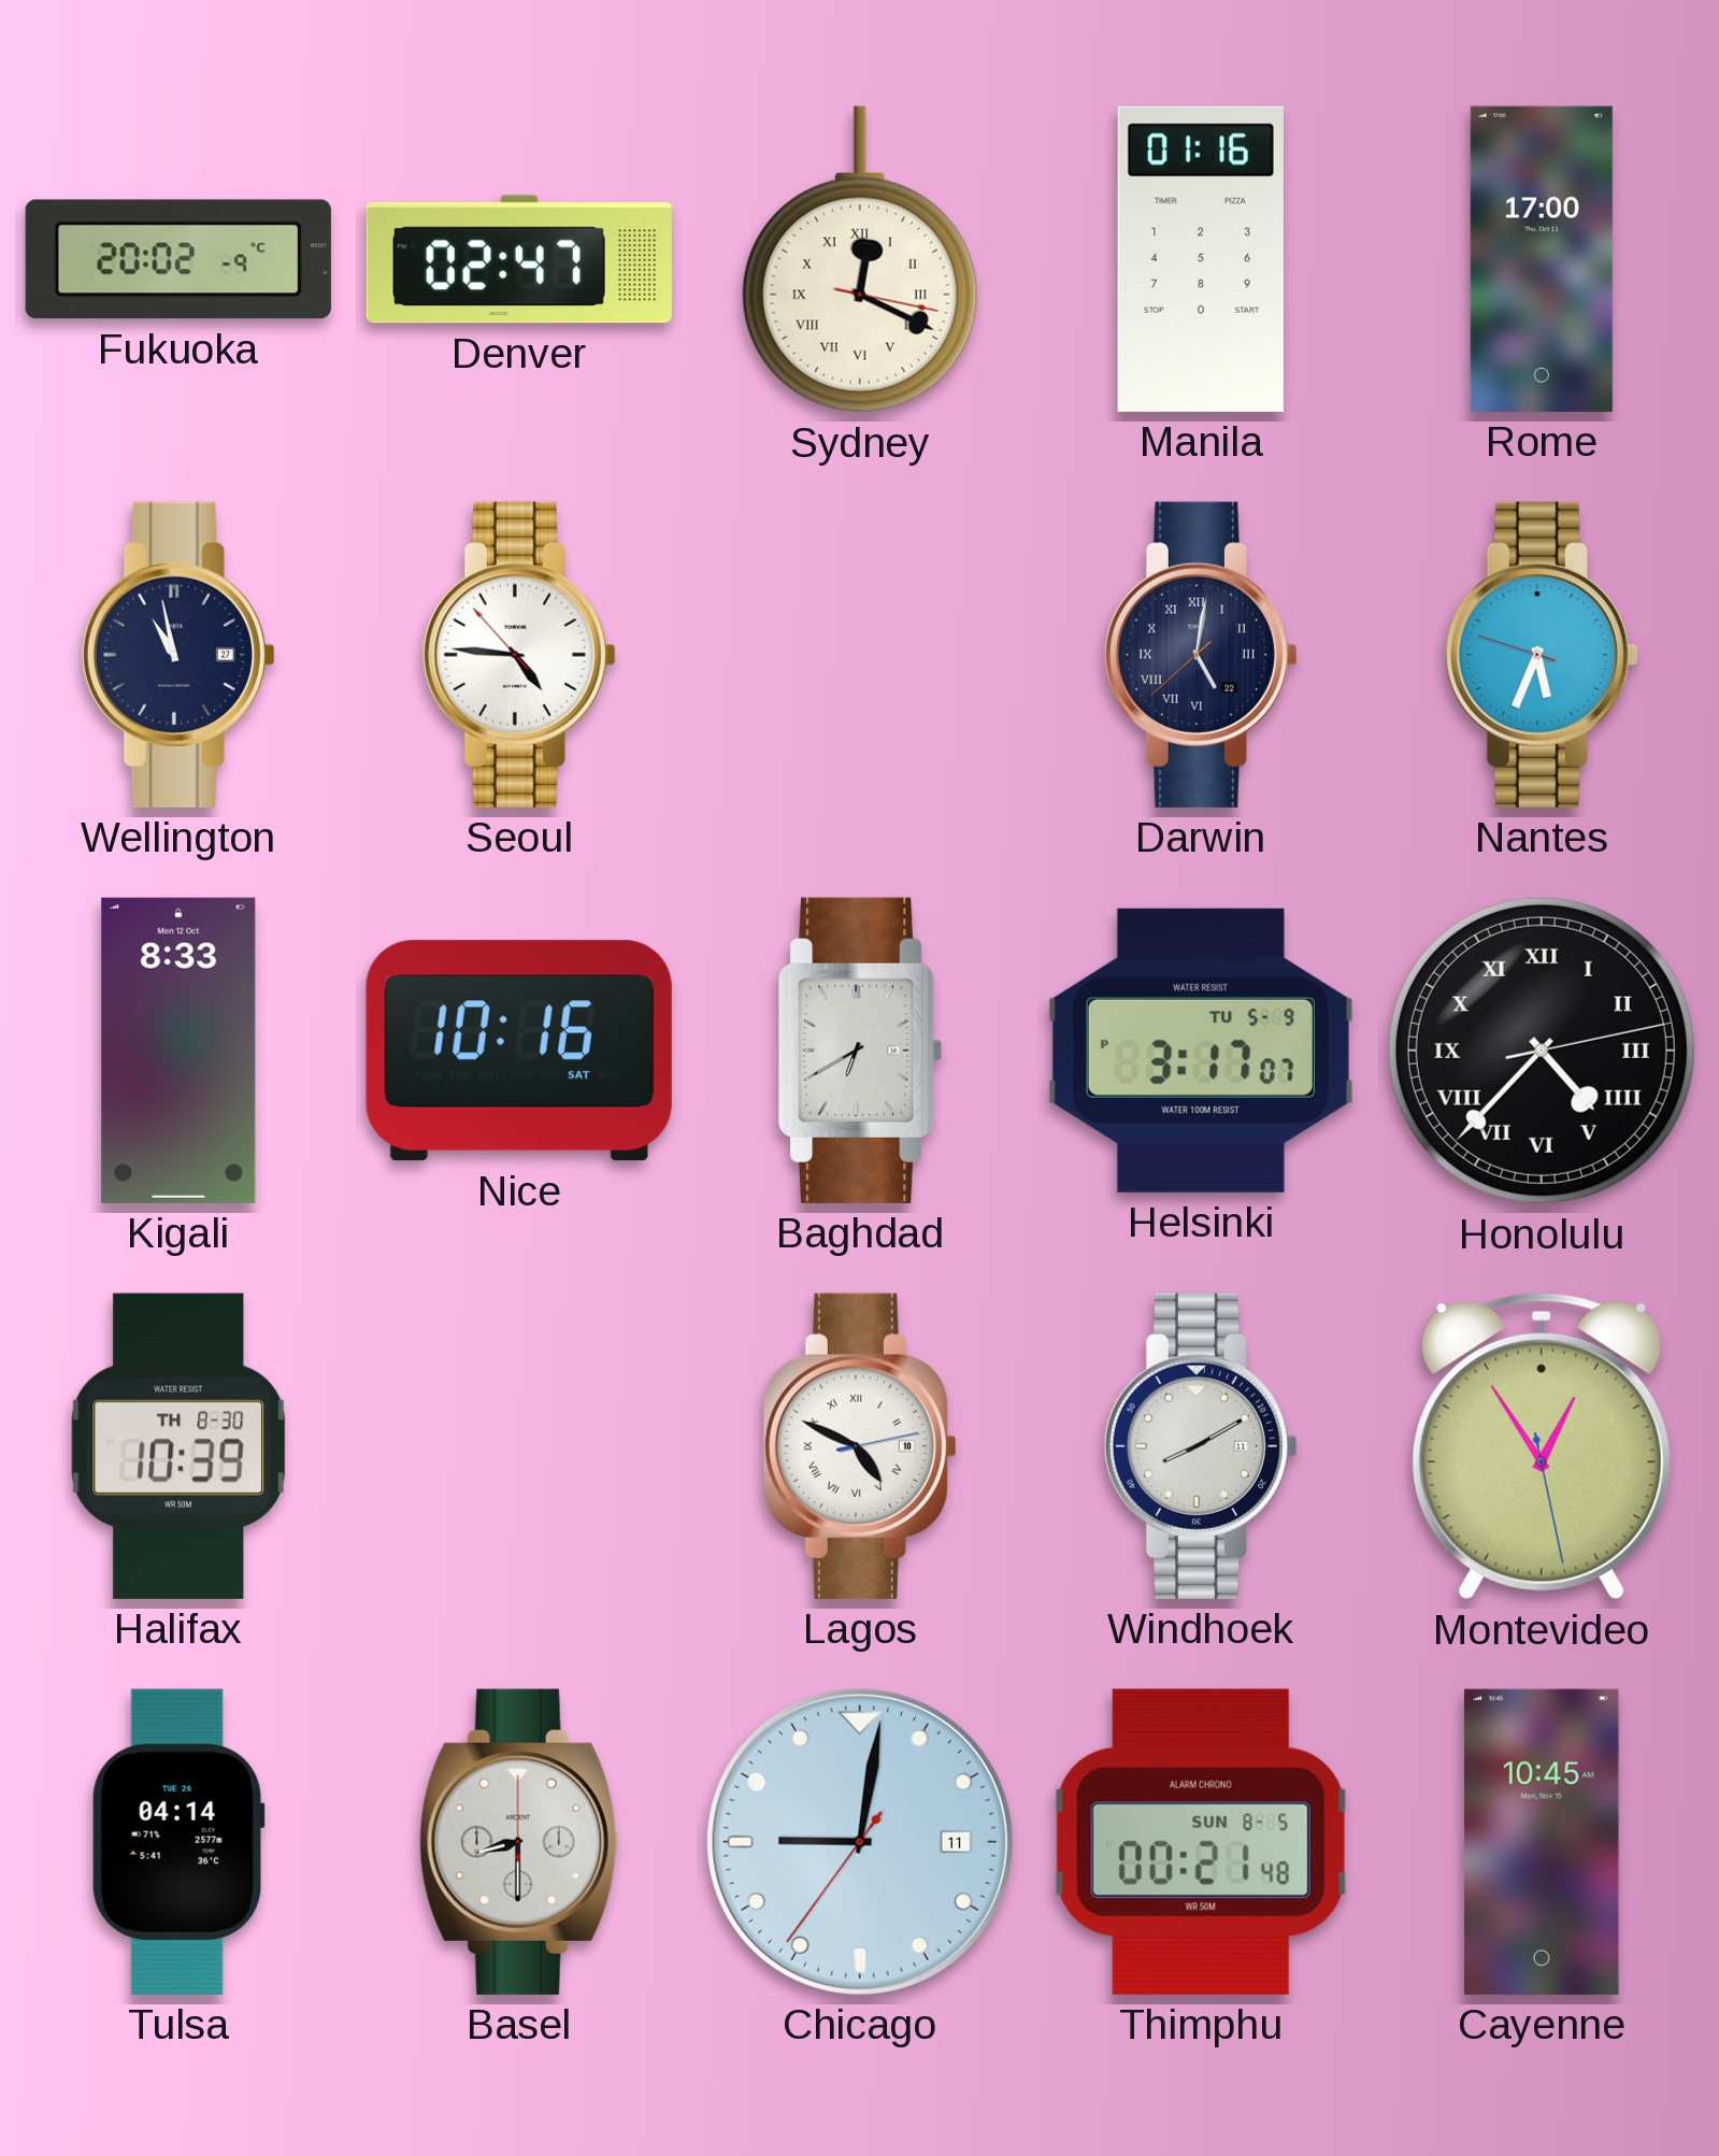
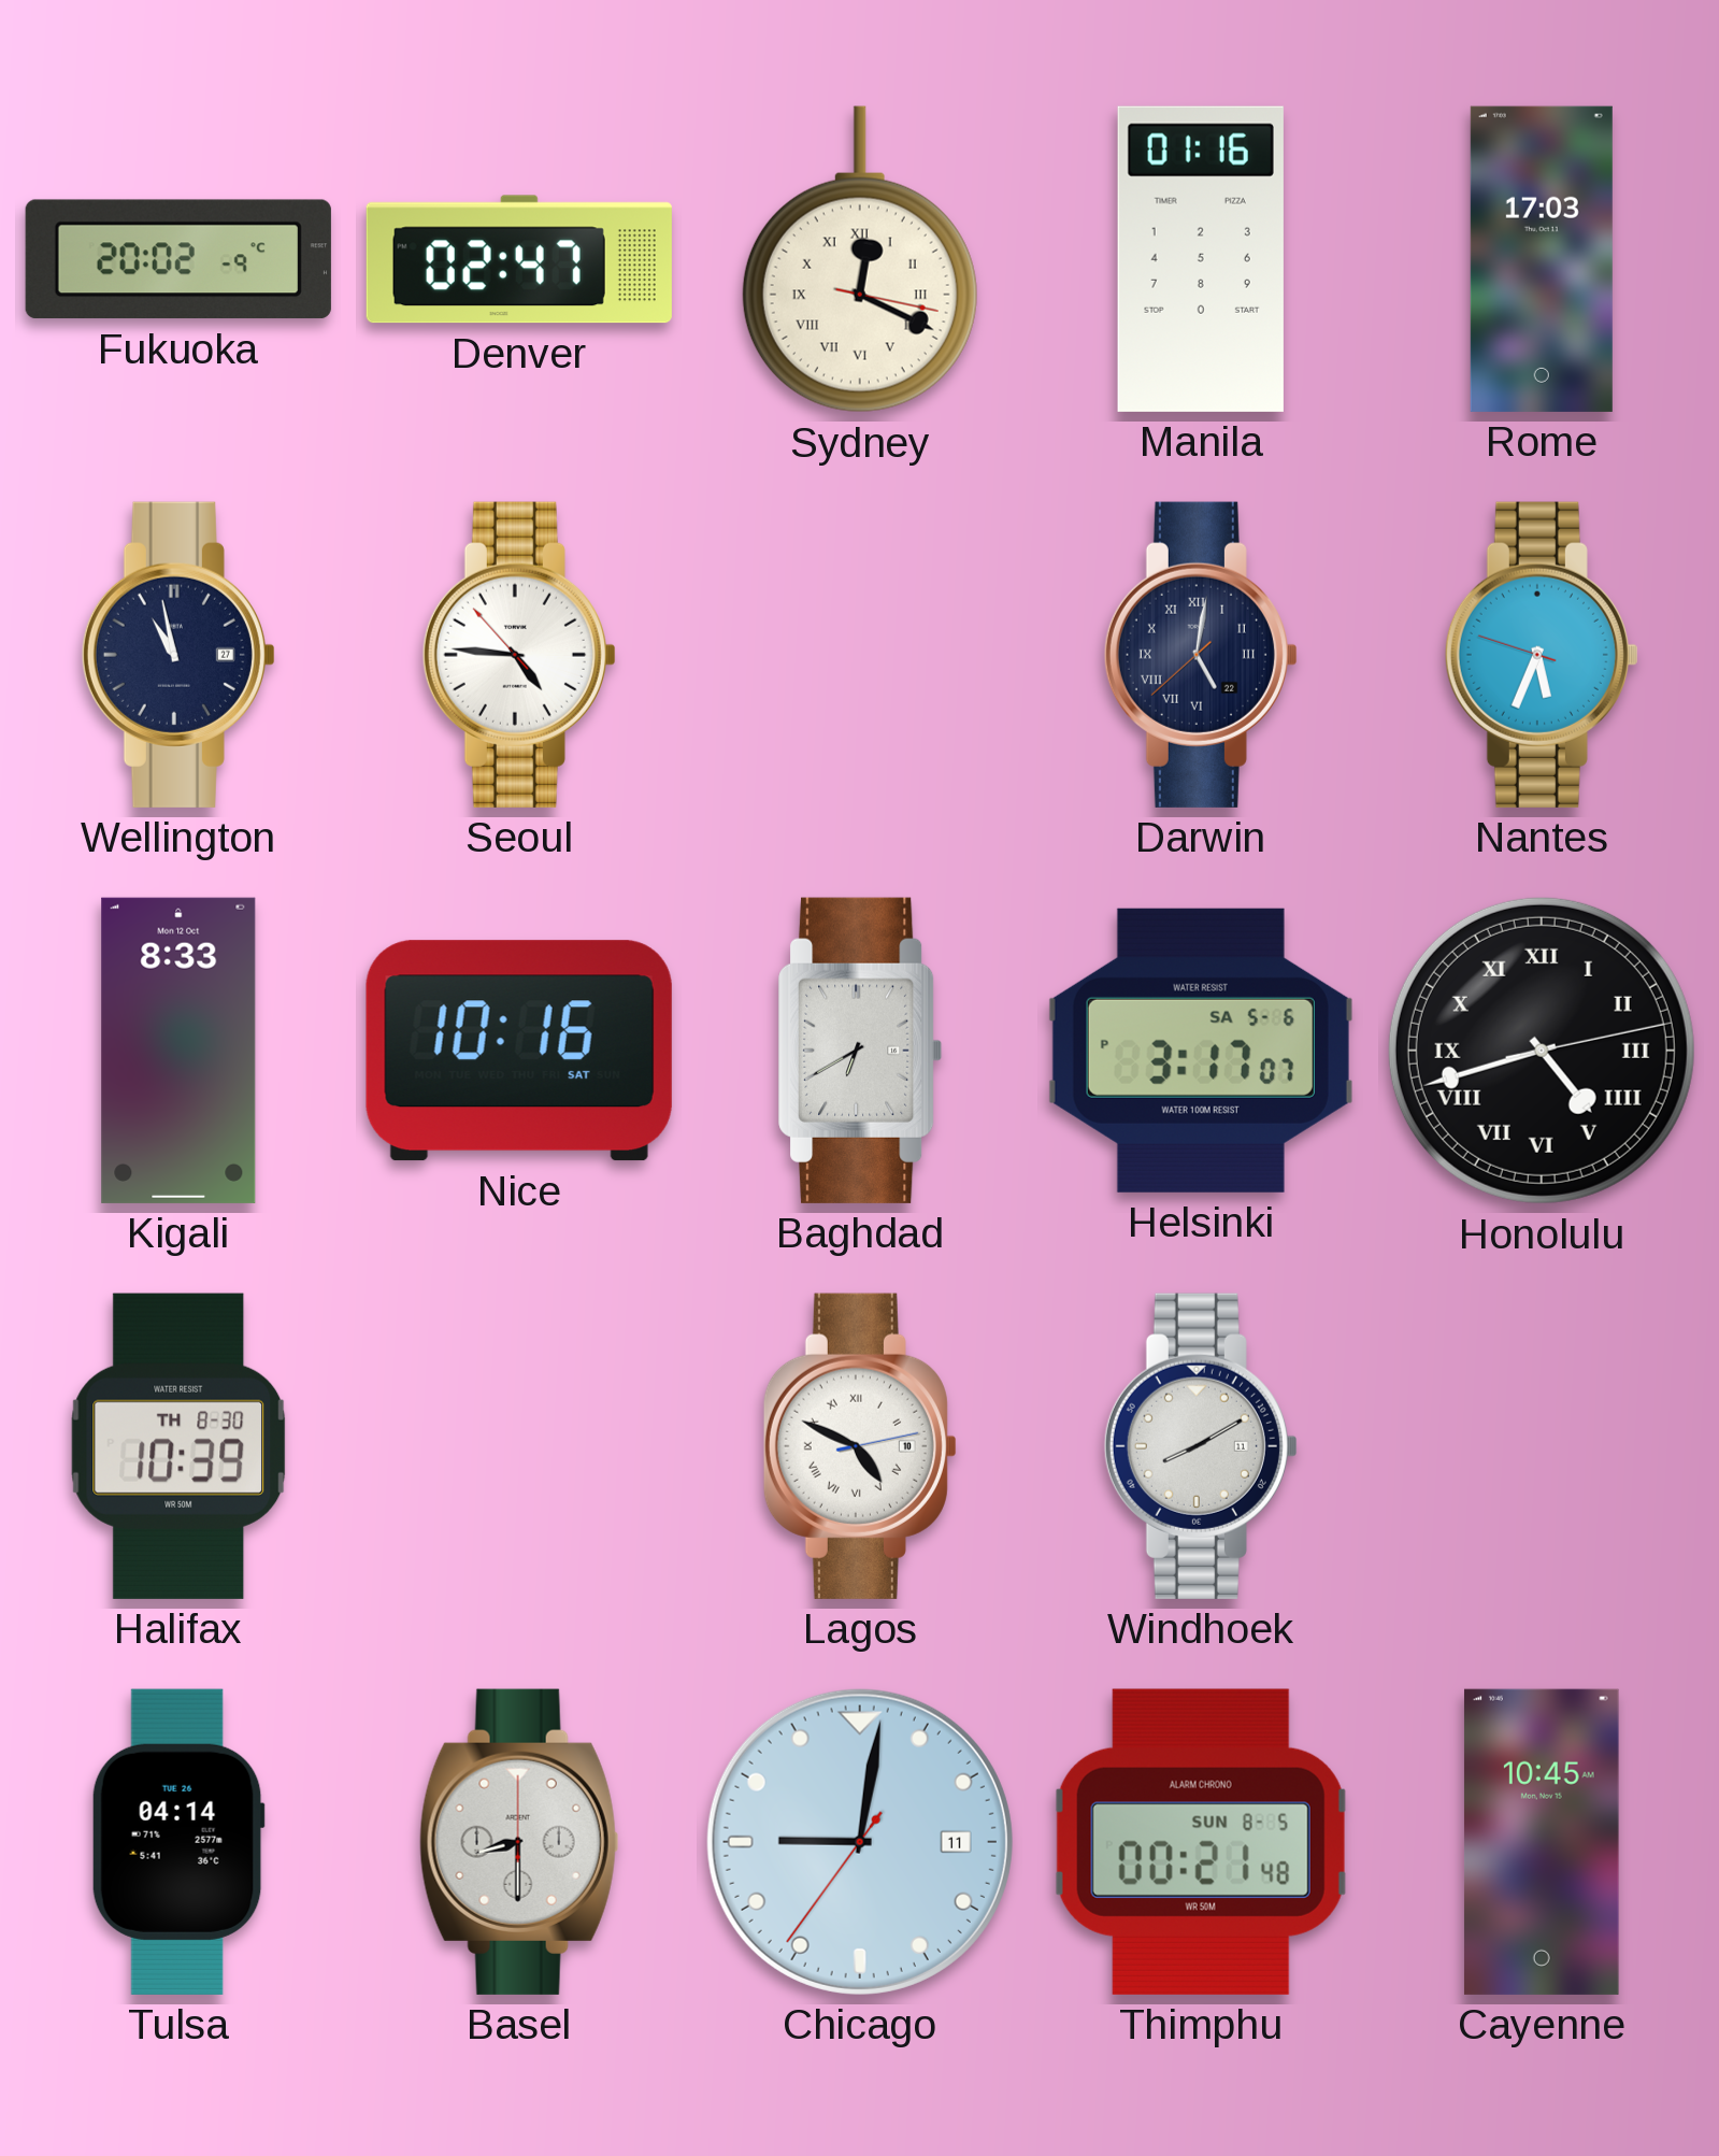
Rome: 17:00 -> 17:03 (1542, 259)
Helsinki date: TU 5-9 -> SA 5-6 (1201, 1051)
Honolulu: 4:37 -> 4:42 (1542, 1051)
Montevideo: 12:54 -> none (1542, 1446)
